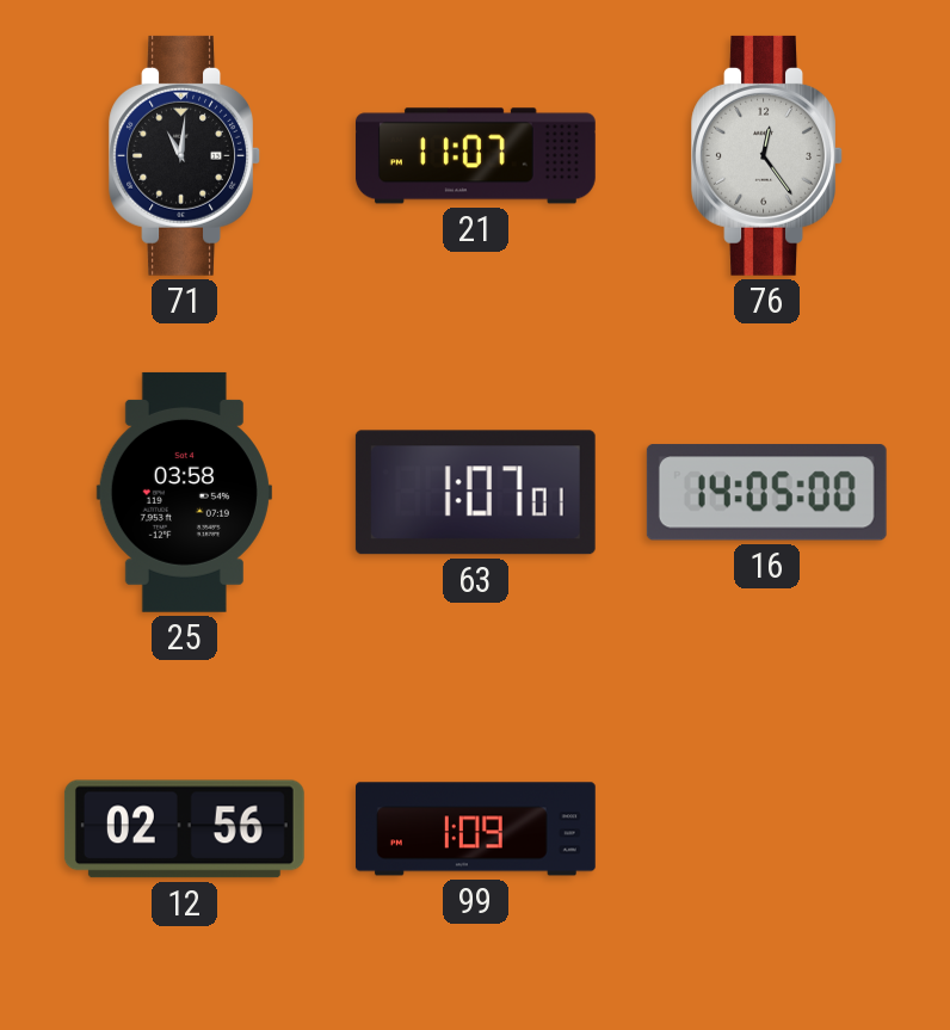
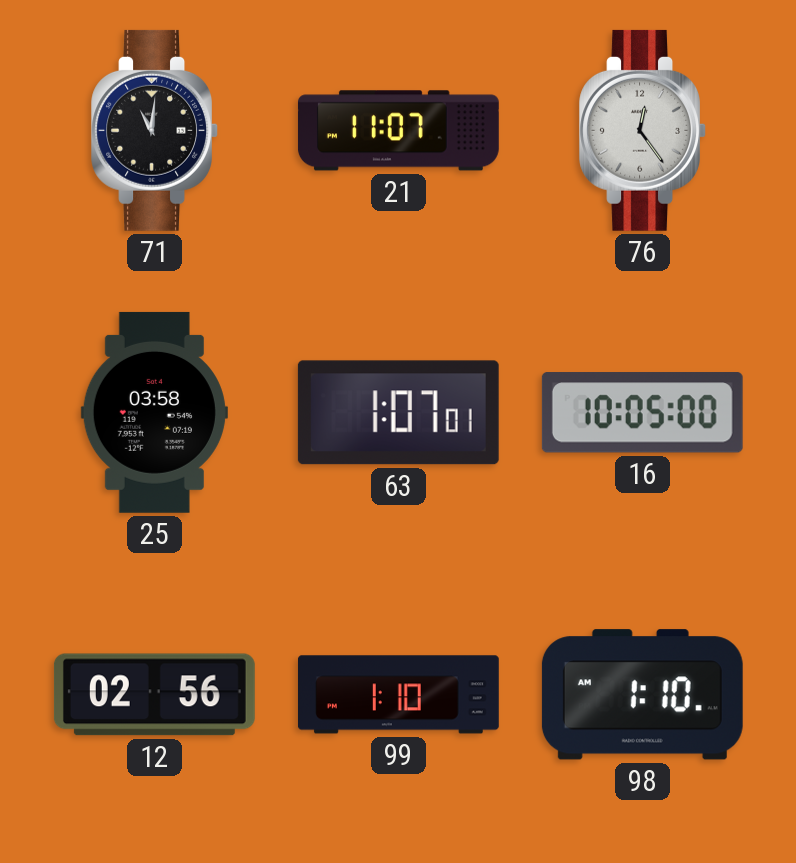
16: 14:05 -> 10:05 (642, 413)
99: 1:09 -> 1:10 (398, 695)
98: none -> 1:10 (642, 695)
